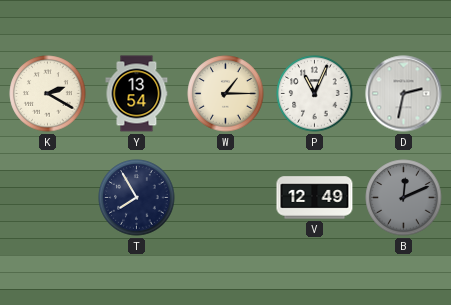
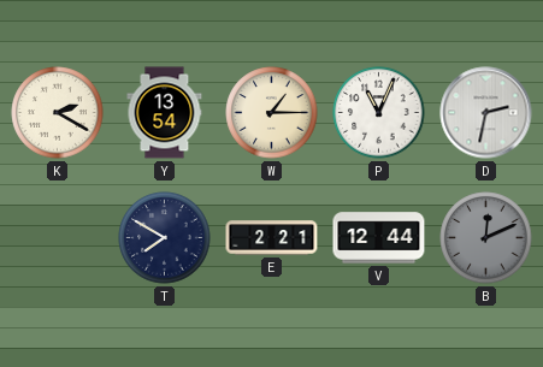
T: 7:55 -> 7:50 (165, 238)
E: none -> 2:21 (272, 238)
V: 12:49 -> 12:44 (379, 238)
